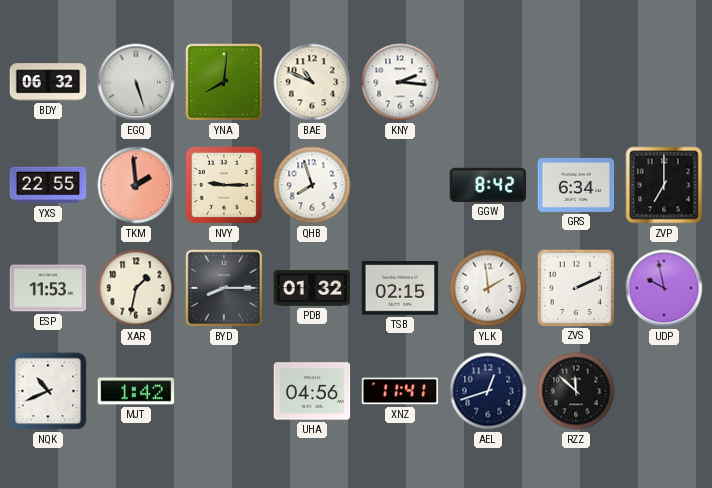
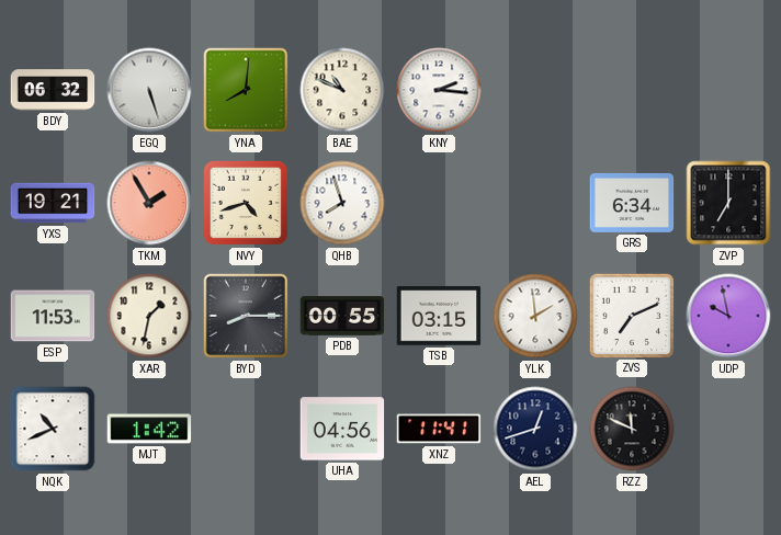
YXS: 22:55 -> 19:21 (53, 203)
TKM: 1:59 -> 1:55 (149, 203)
NVY: 9:15 -> 4:42 (246, 203)
GGW: 8:42 -> none (488, 185)
PDB: 01:32 -> 00:55 (342, 316)
TSB: 02:15 -> 03:15 (439, 316)
ZVS: 2:11 -> 7:11 (631, 315)
RZZ: 11:52 -> 11:49 (632, 429)
